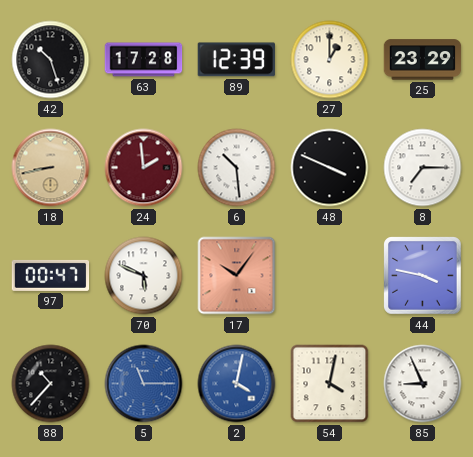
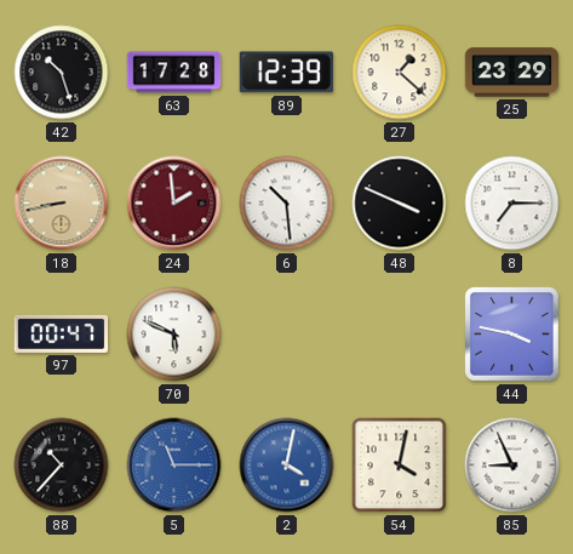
27: 1:00 -> 1:22 (400, 73)
17: 10:06 -> none (237, 276)
